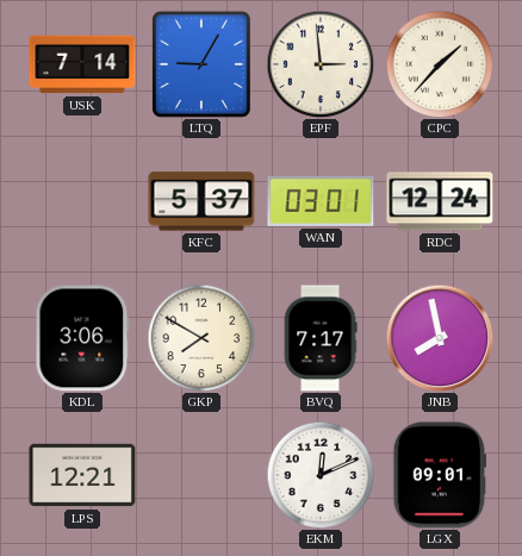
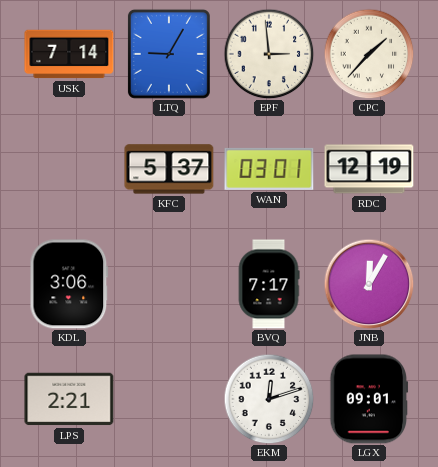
RDC: 12:24 -> 12:19 (369, 169)
GKP: 7:50 -> none (201, 338)
JNB: 7:58 -> 12:05 (369, 284)
LPS: 12:21 -> 2:21 (69, 399)
EKM: 12:11 -> 12:12 (269, 399)
